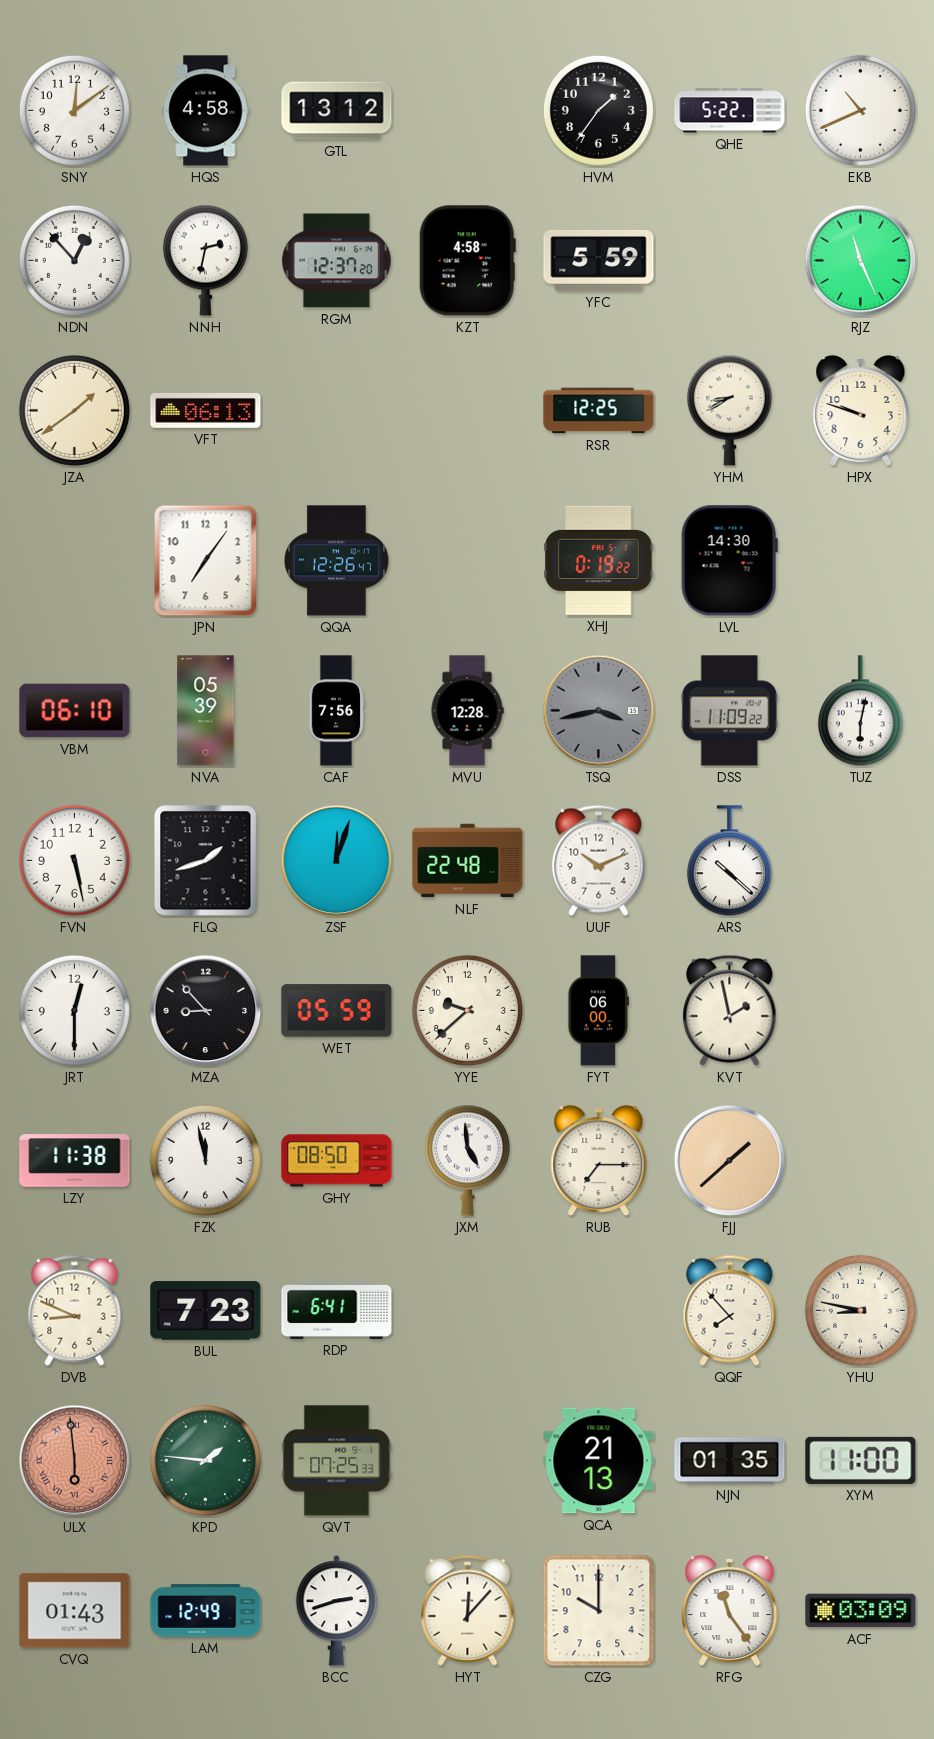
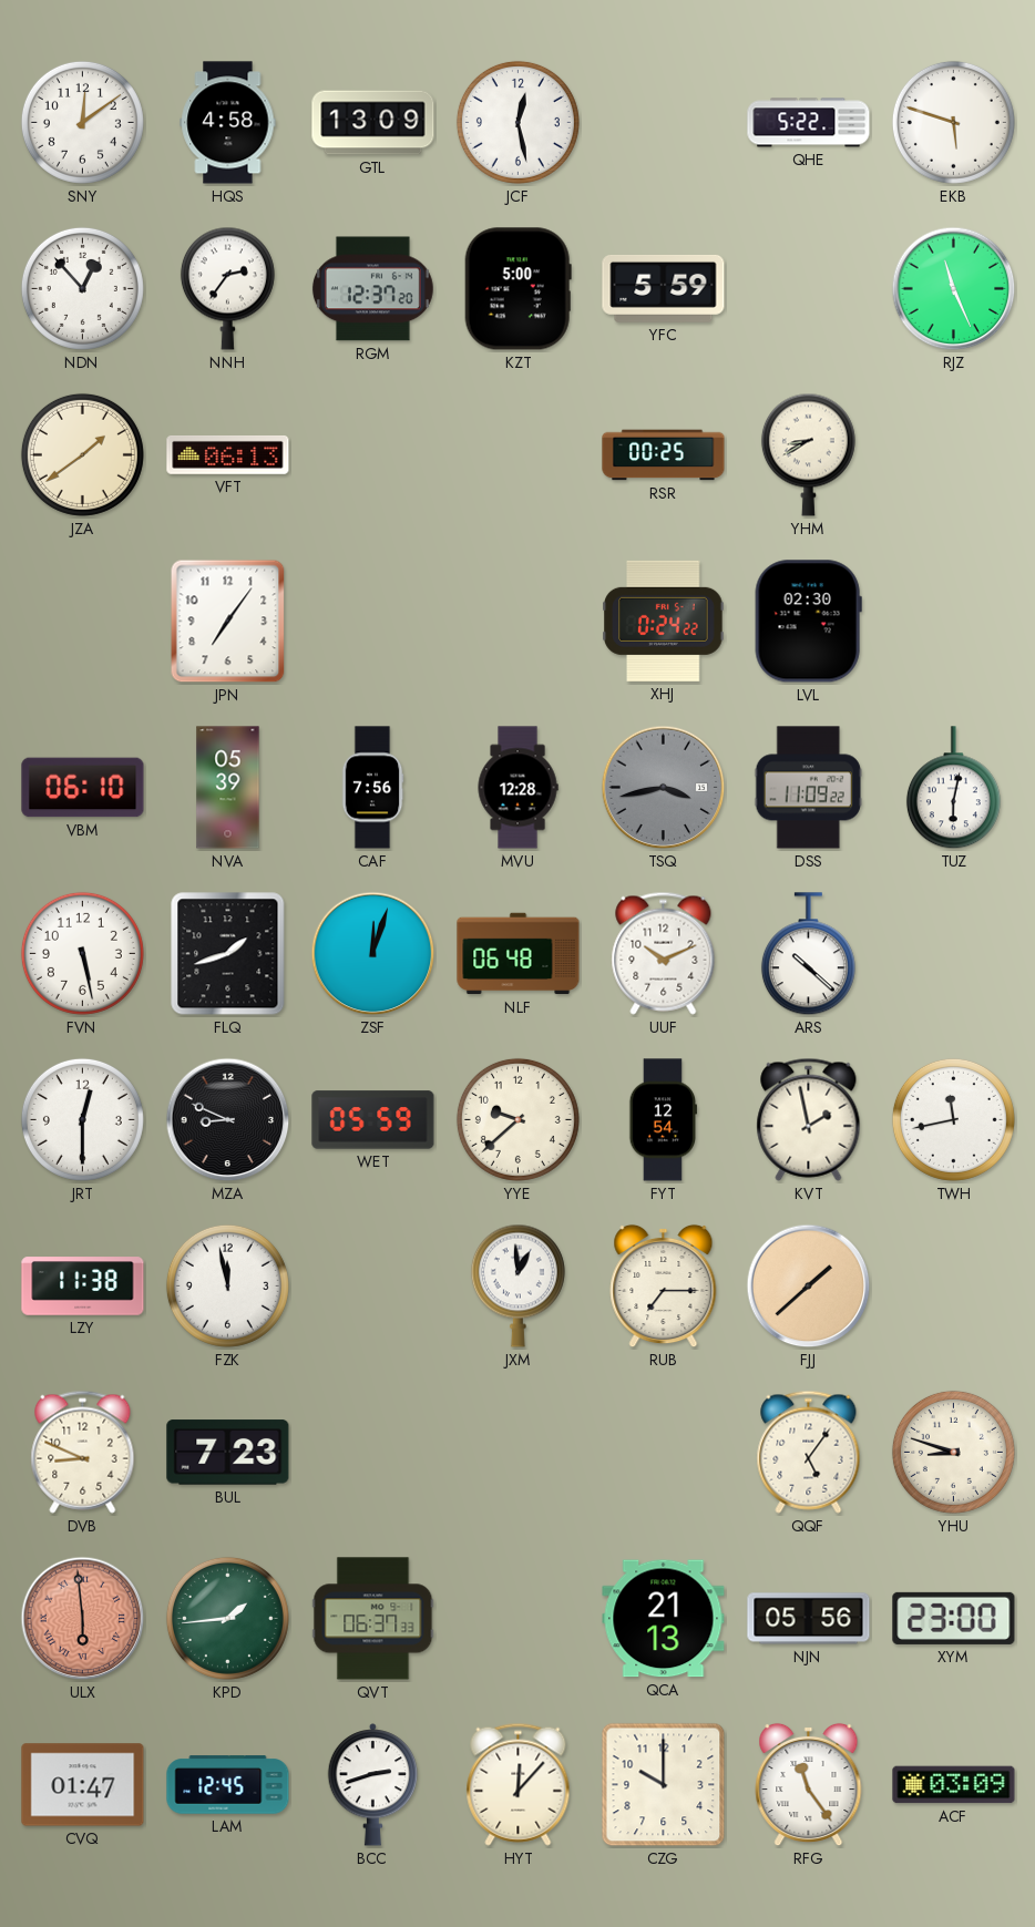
GTL: 13:12 -> 13:09 (373, 123)
JCF: none -> 12:28 (517, 122)
HVM: 1:36 -> none (598, 110)
EKB: 10:41 -> 5:48 (953, 122)
NNH: 2:32 -> 2:36 (227, 288)
KZT: 4:58 -> 5:00 (517, 289)
RSR: 12:25 -> 00:25 (664, 455)
HPX: 9:48 -> none (861, 411)
QQA: 12:26 -> none (337, 561)
XHJ: 0:19 -> 0:24 (664, 621)
LVL: 14:30 -> 02:30 (808, 622)
NLF: 22:48 -> 06:48 (519, 954)
MZA: 8:53 -> 8:49 (228, 1120)
FYT: 06:00 -> 12:54 (663, 1120)
TWH: none -> 11:43 (953, 1119)
GHY: 08:50 -> none (337, 1161)
JXM: 4:59 -> 12:59 (517, 1285)
RDP: 6:41 -> none (337, 1310)
QQF: 7:53 -> 5:06 (809, 1452)
YHU: 8:47 -> 8:48 (953, 1452)
KPD: 1:46 -> 1:44 (227, 1618)
QVT: 07:25 -> 06:37 (373, 1619)
NJN: 01:35 -> 05:56 (809, 1619)
XYM: 11:00 -> 23:00 (954, 1618)
CVQ: 01:43 -> 01:47 (83, 1785)
LAM: 12:49 -> 12:45 (228, 1785)
